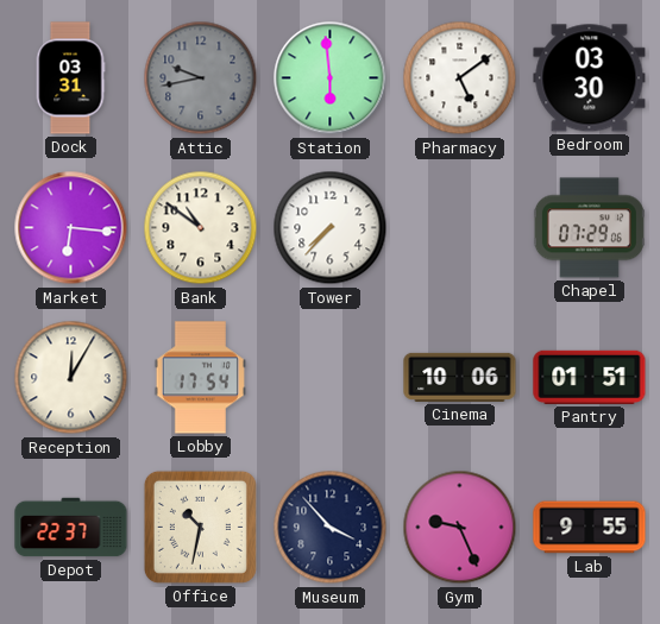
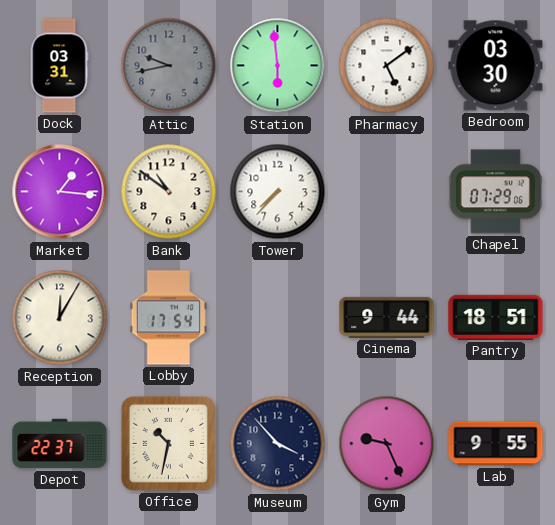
Market: 6:16 -> 1:16 (60, 192)
Cinema: 10:06 -> 9:44 (387, 317)
Pantry: 01:51 -> 18:51 (496, 317)
